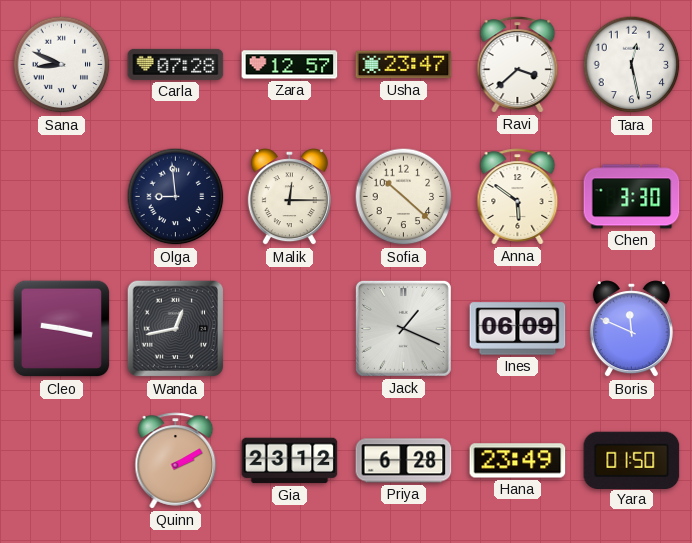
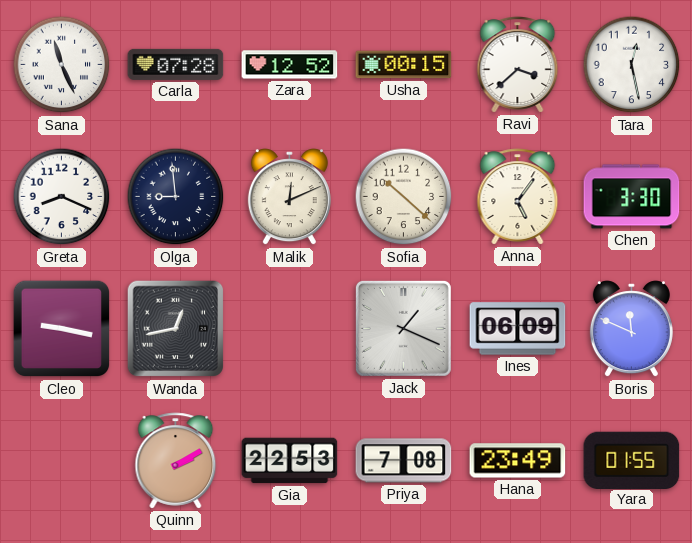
Sana: 8:49 -> 11:26 (62, 65)
Zara: 12:57 -> 12:52 (290, 65)
Usha: 23:47 -> 00:15 (404, 65)
Greta: none -> 8:19 (62, 197)
Malik: 12:15 -> 12:11 (289, 197)
Anna: 5:51 -> 5:06 (518, 197)
Gia: 23:12 -> 22:53 (290, 461)
Priya: 6:28 -> 7:08 (404, 461)
Yara: 01:50 -> 01:55 (632, 460)
